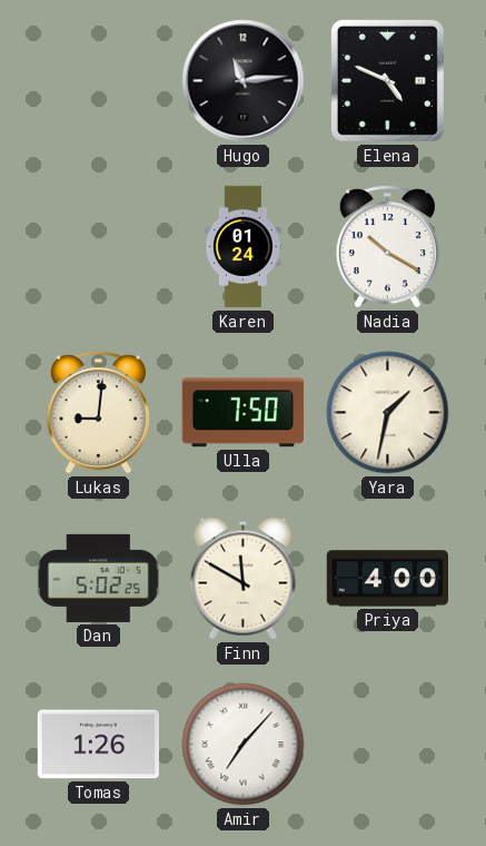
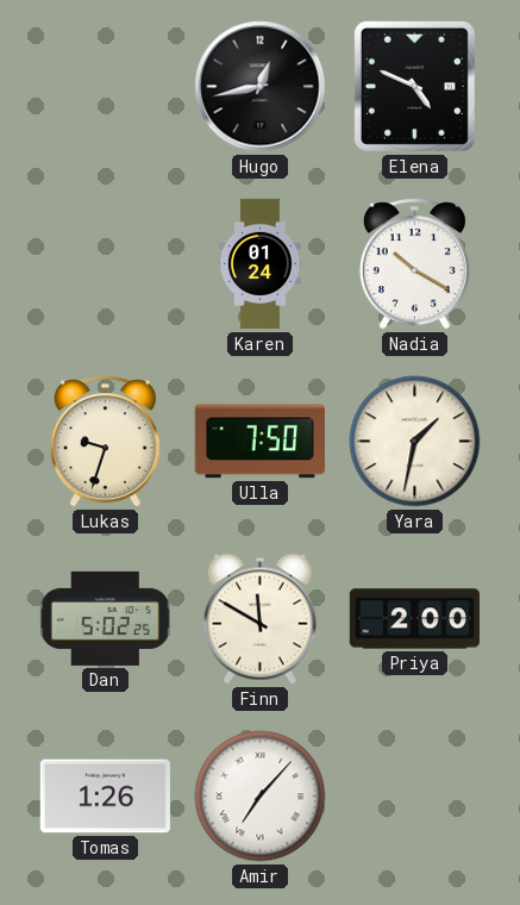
Hugo: 11:14 -> 12:43 (261, 87)
Lukas: 9:01 -> 9:33 (105, 442)
Priya: 4:00 -> 2:00 (414, 619)
